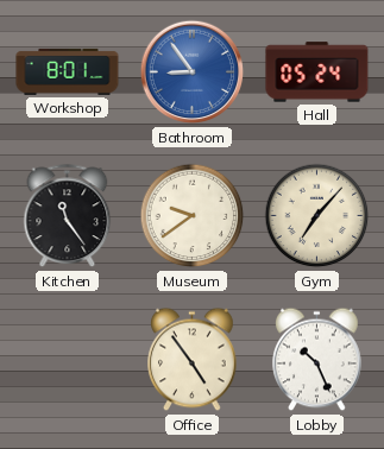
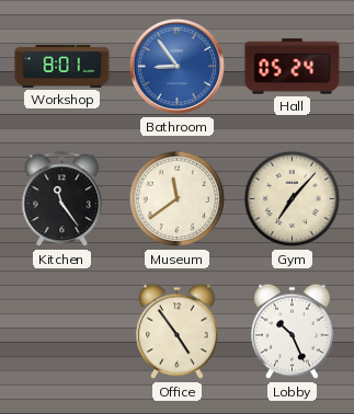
Museum: 9:39 -> 11:39 (178, 199)
